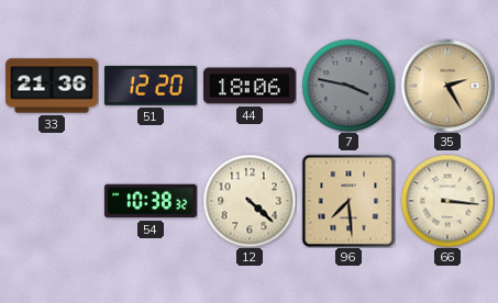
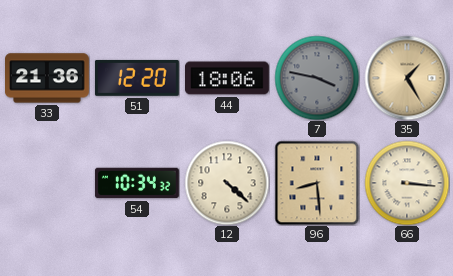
35: 2:25 -> 1:25 (407, 78)
54: 10:38 -> 10:34 (137, 183)
96: 7:29 -> 8:29 (317, 183)
